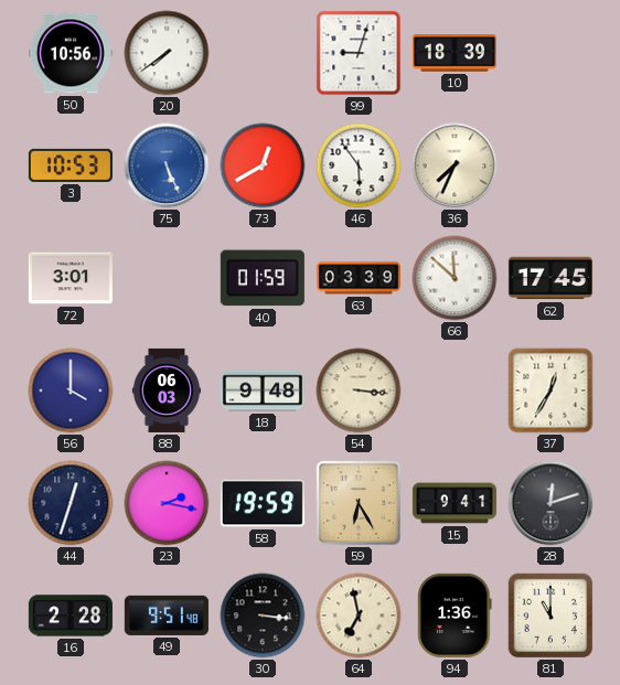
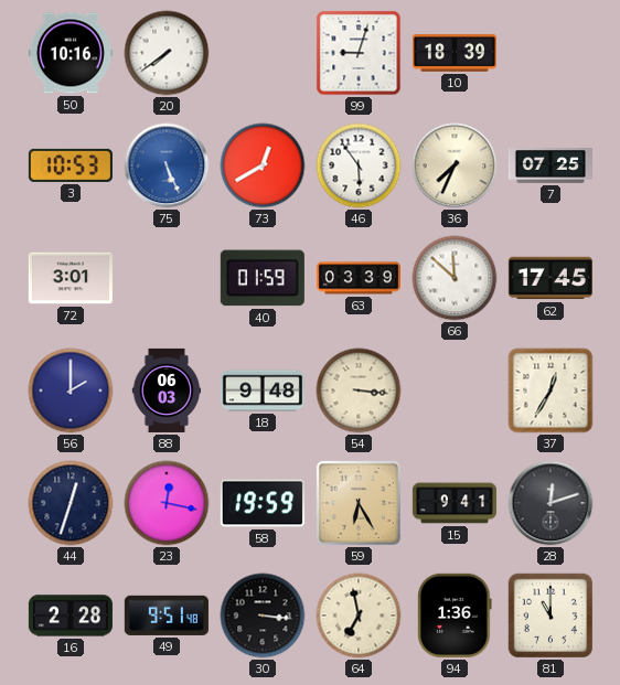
50: 10:56 -> 10:16 (71, 53)
7: none -> 07:25 (550, 167)
56: 4:00 -> 2:00 (71, 390)
23: 2:17 -> 12:17 (167, 503)
